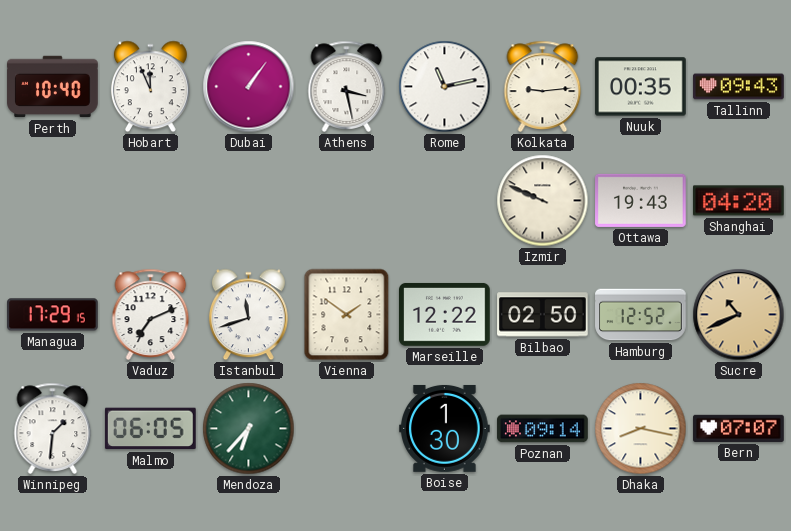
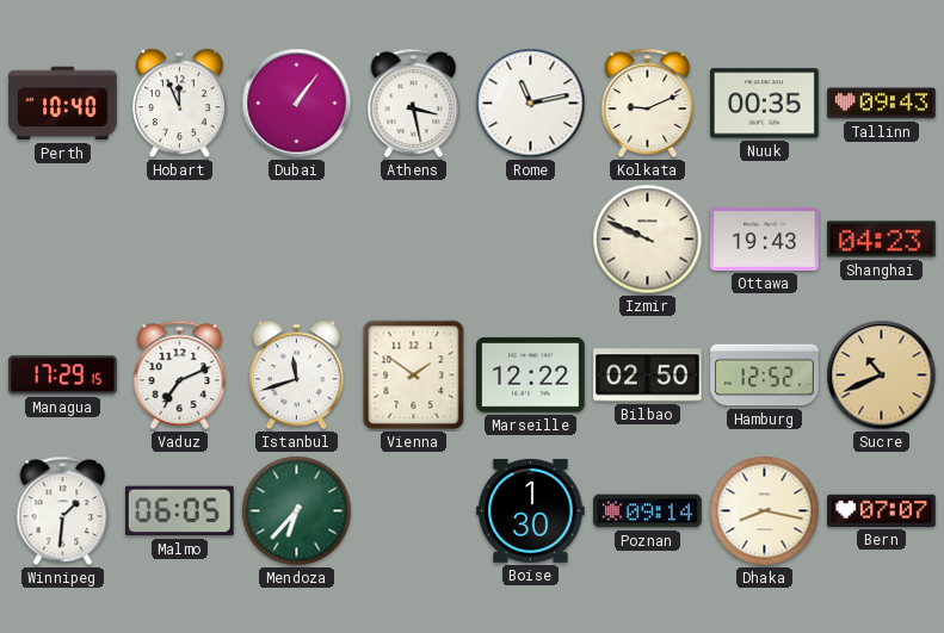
Kolkata: 9:14 -> 9:11 (648, 103)
Shanghai: 04:20 -> 04:23 (882, 240)
